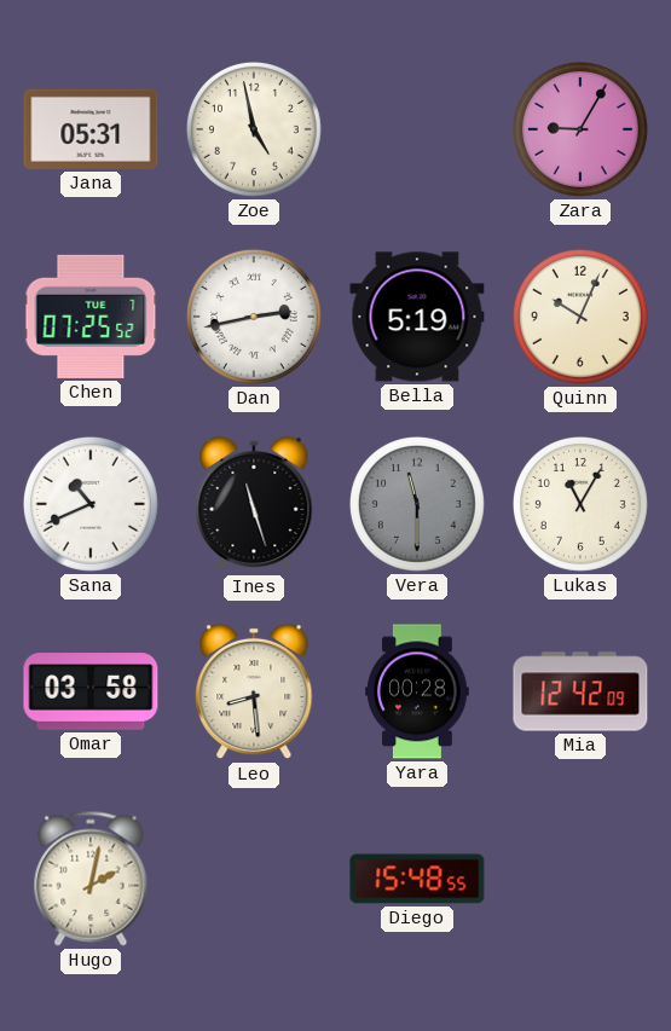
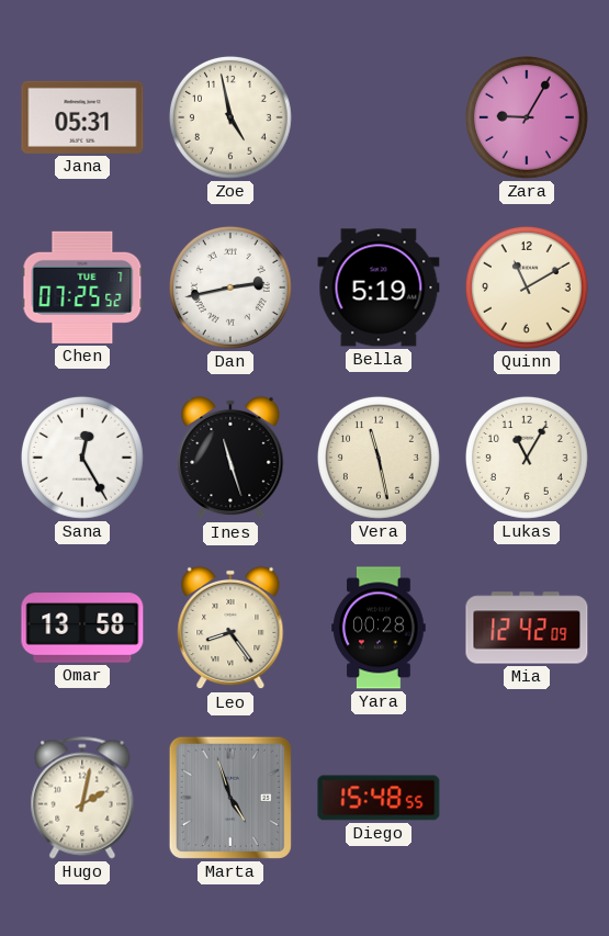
Quinn: 10:04 -> 11:10 (527, 287)
Sana: 10:41 -> 12:25 (82, 458)
Vera: 11:30 -> 11:28 (379, 458)
Vera dial: grey -> cream (379, 458)
Omar: 03:58 -> 13:58 (82, 628)
Leo: 8:29 -> 8:24 (230, 628)
Marta: none -> 4:57 (230, 798)
